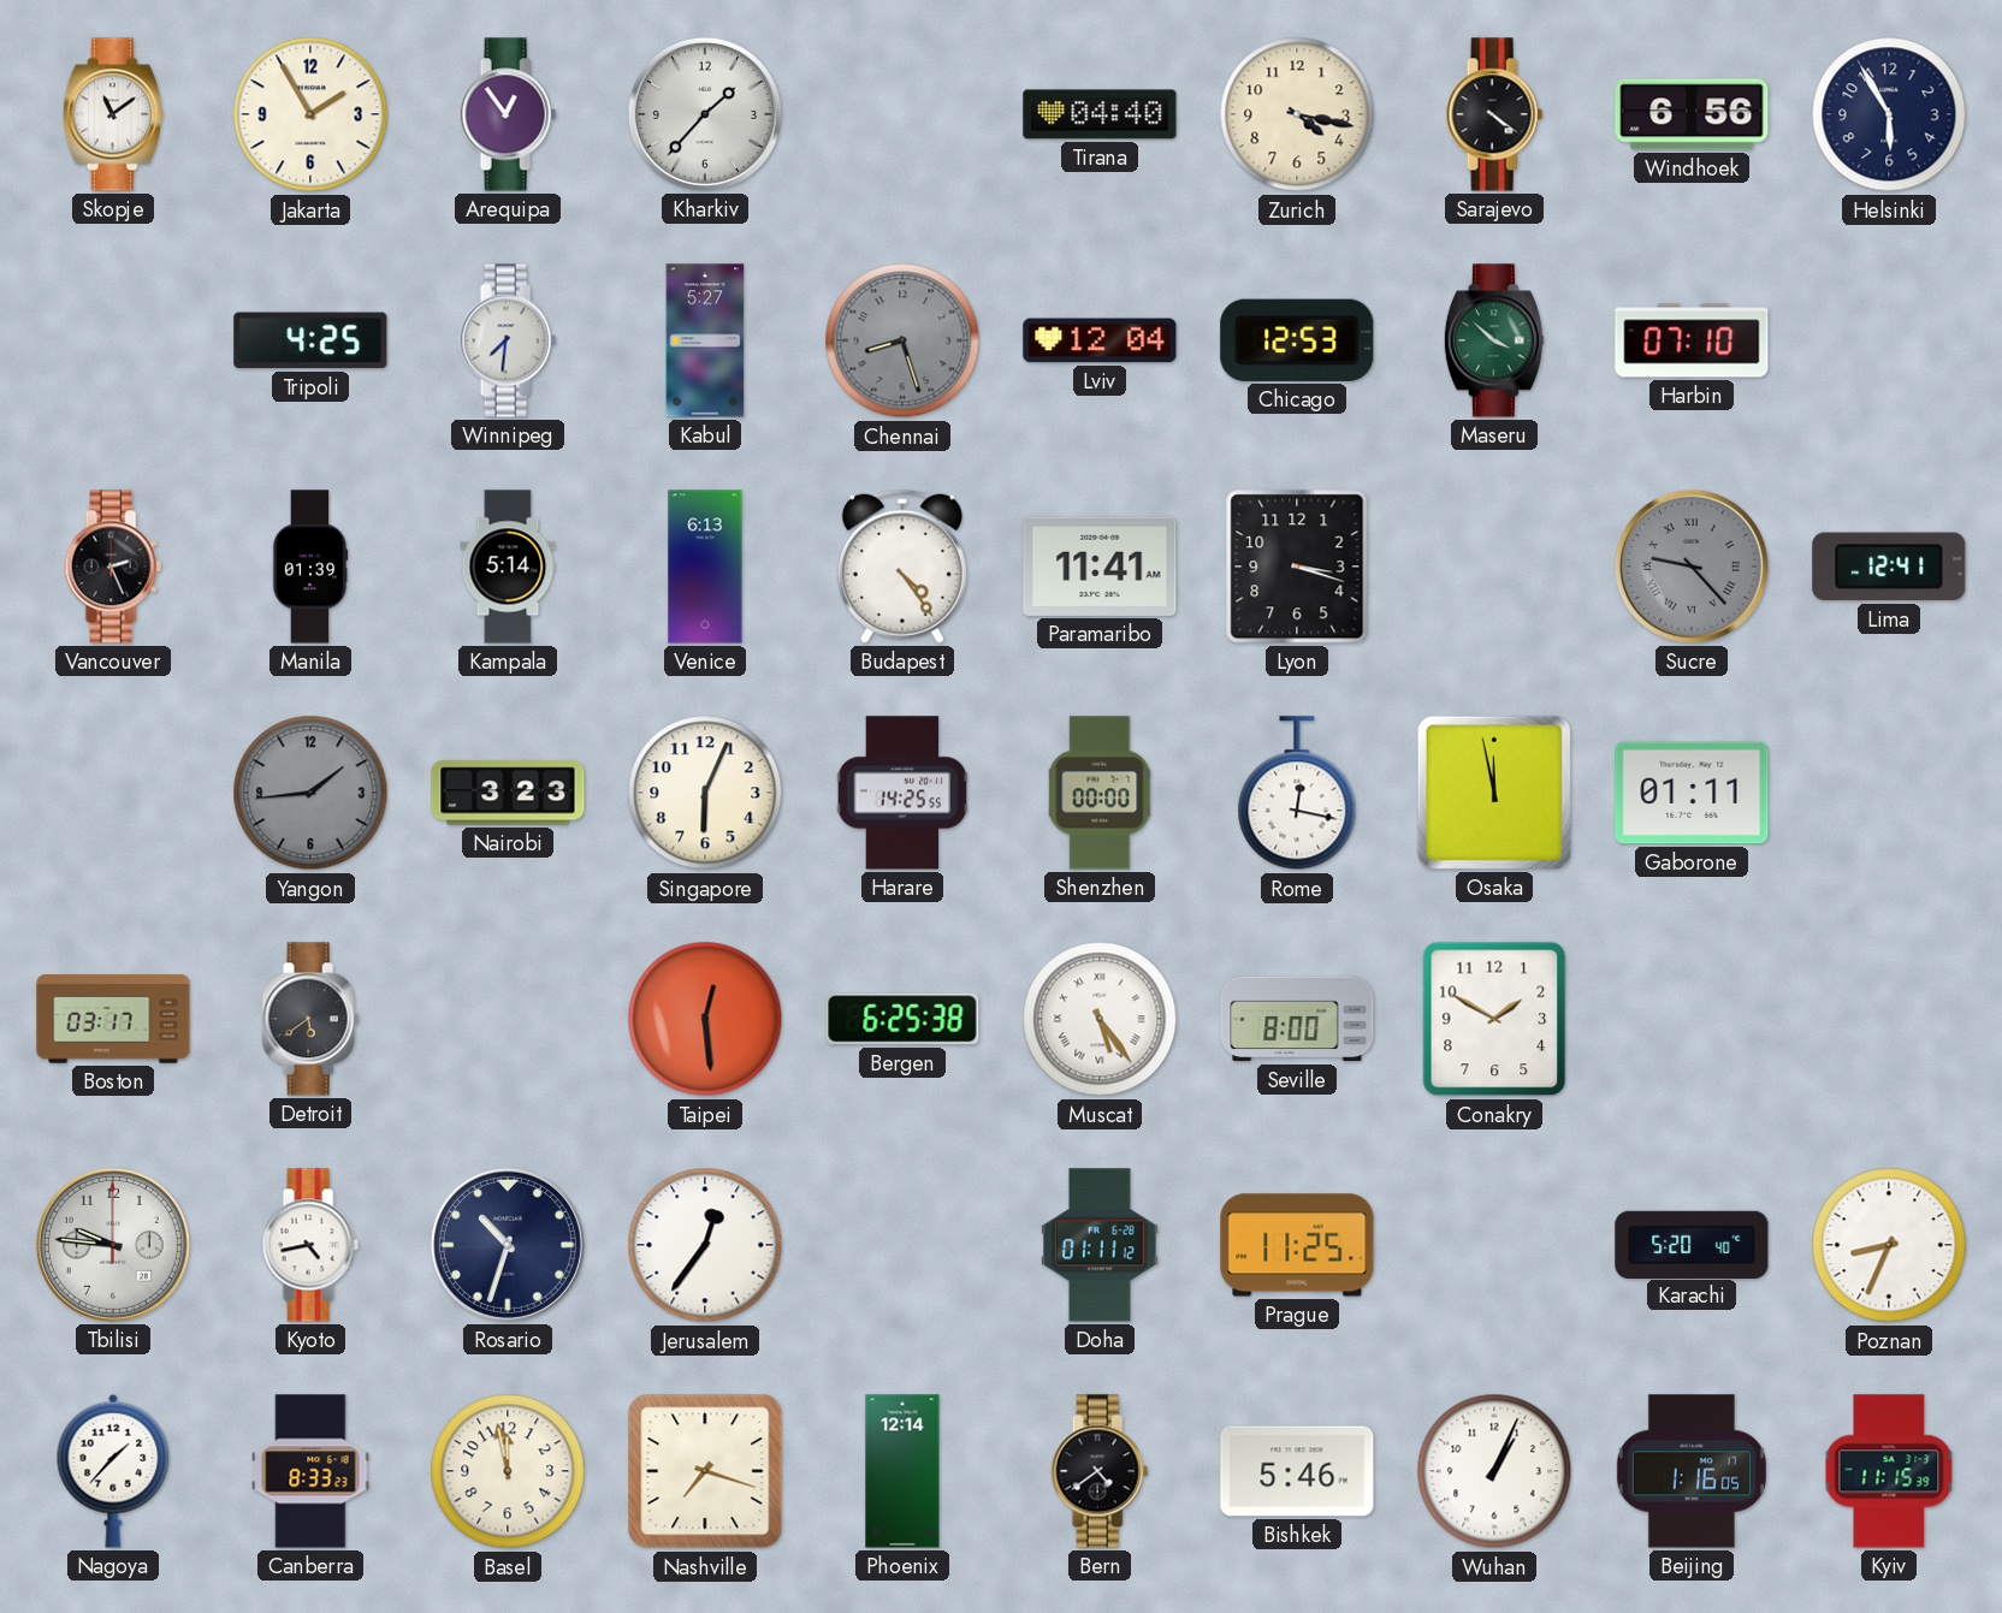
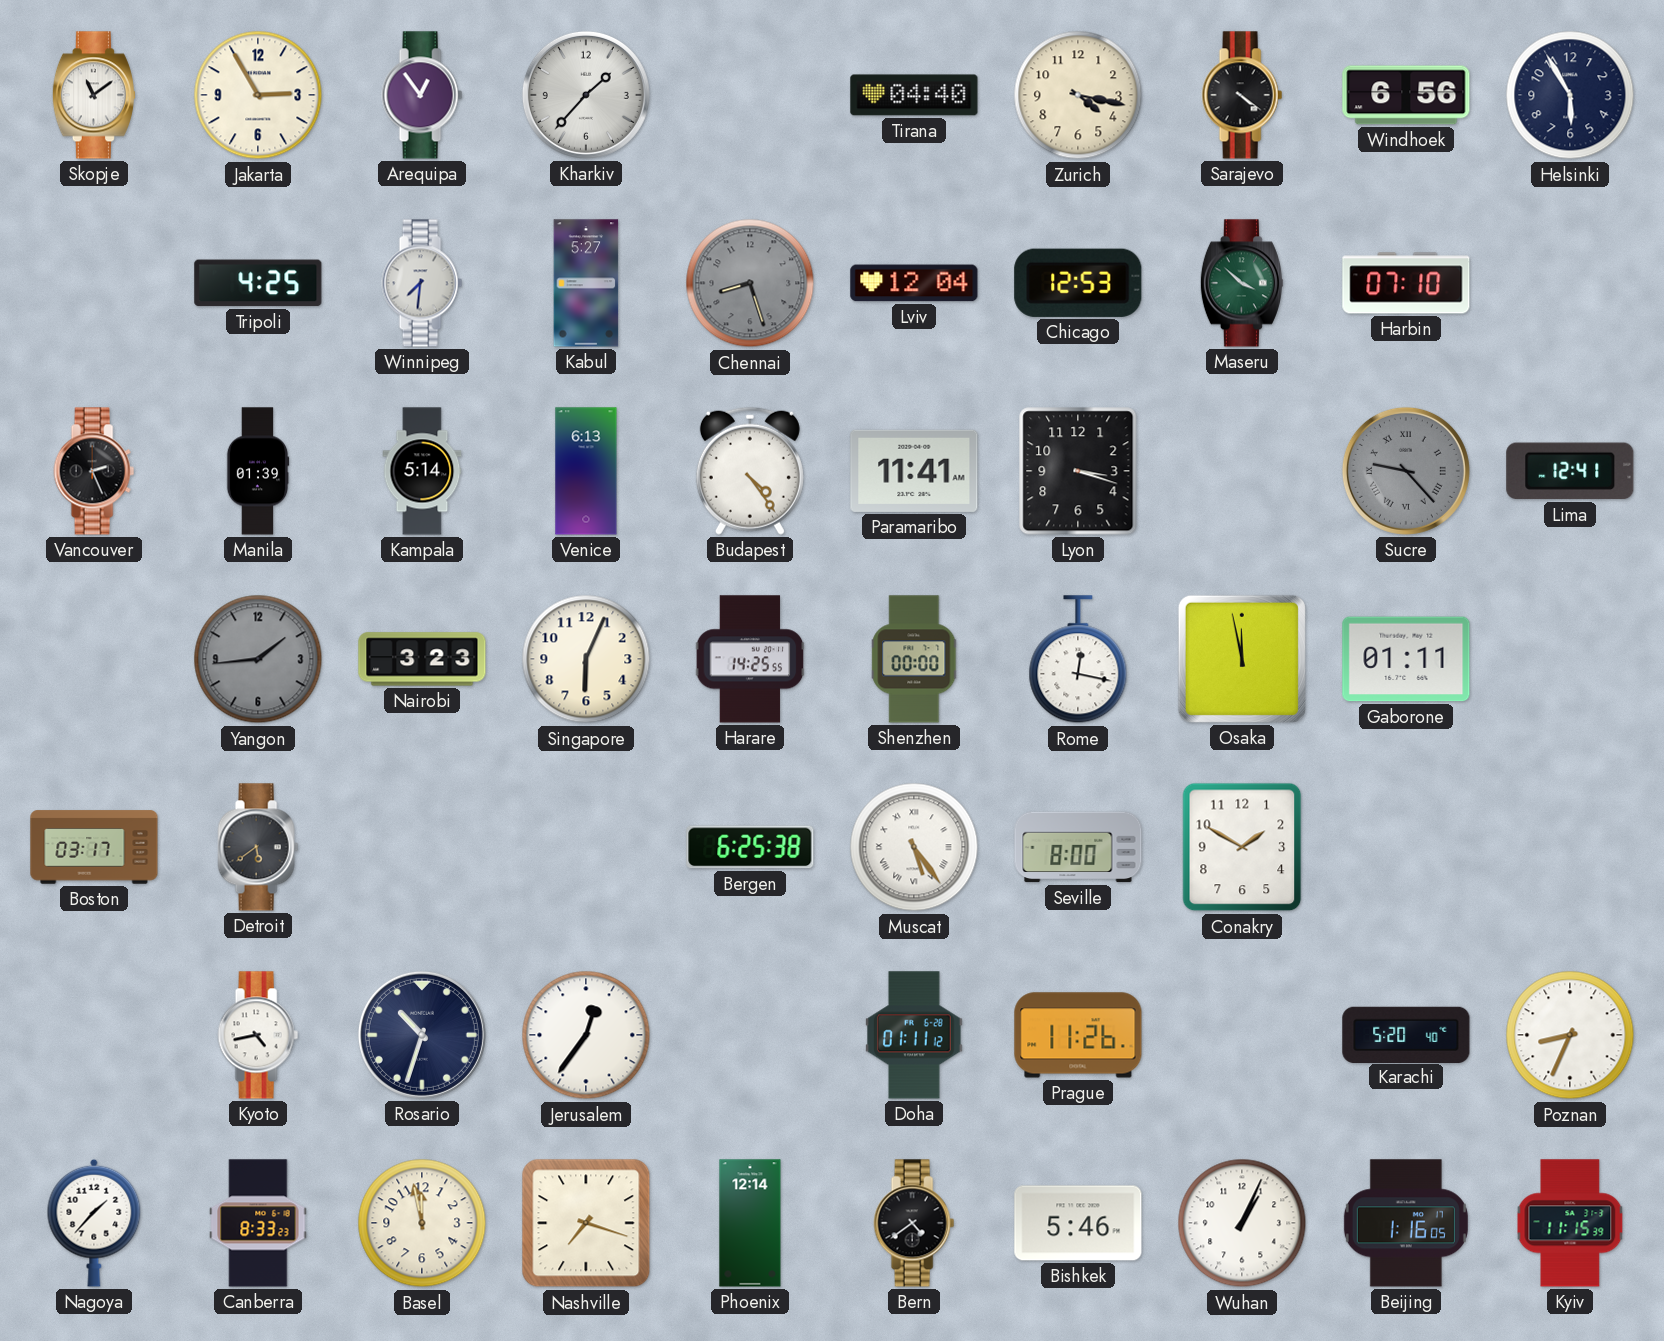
Jakarta: 1:55 -> 2:55 (258, 95)
Taipei: 12:29 -> none (705, 1019)
Tbilisi: 9:46 -> none (113, 1245)
Prague: 11:25 -> 11:26 (1078, 1035)
